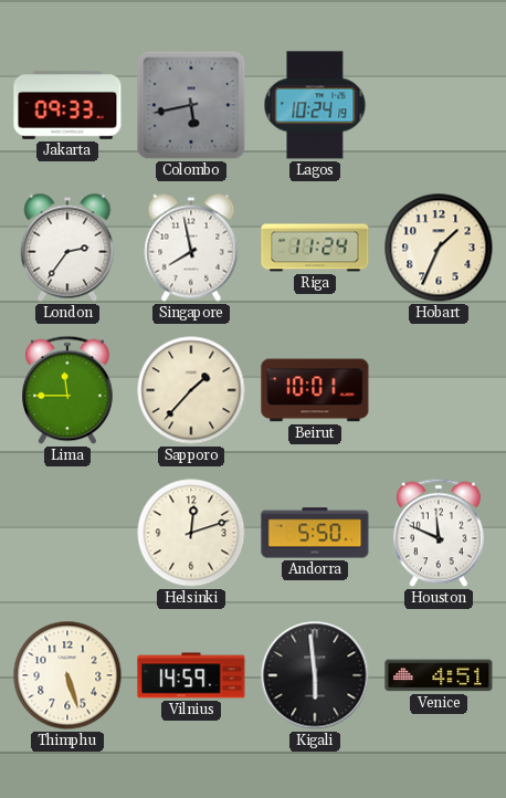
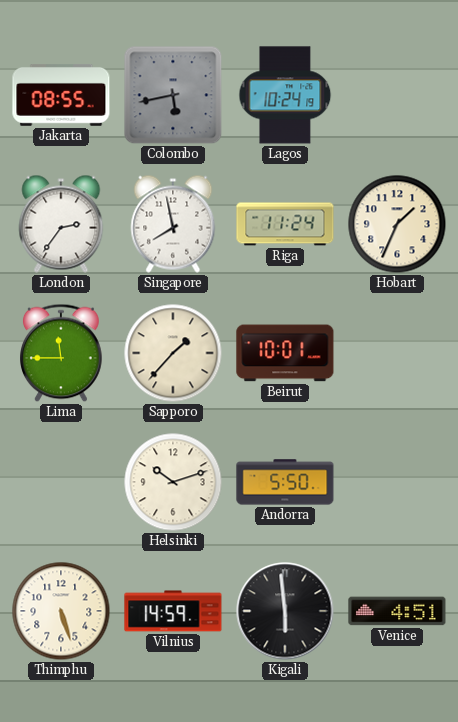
Jakarta: 09:33 -> 08:55 (61, 96)
Helsinki: 12:12 -> 10:12 (173, 482)
Houston: 11:49 -> none (440, 533)
